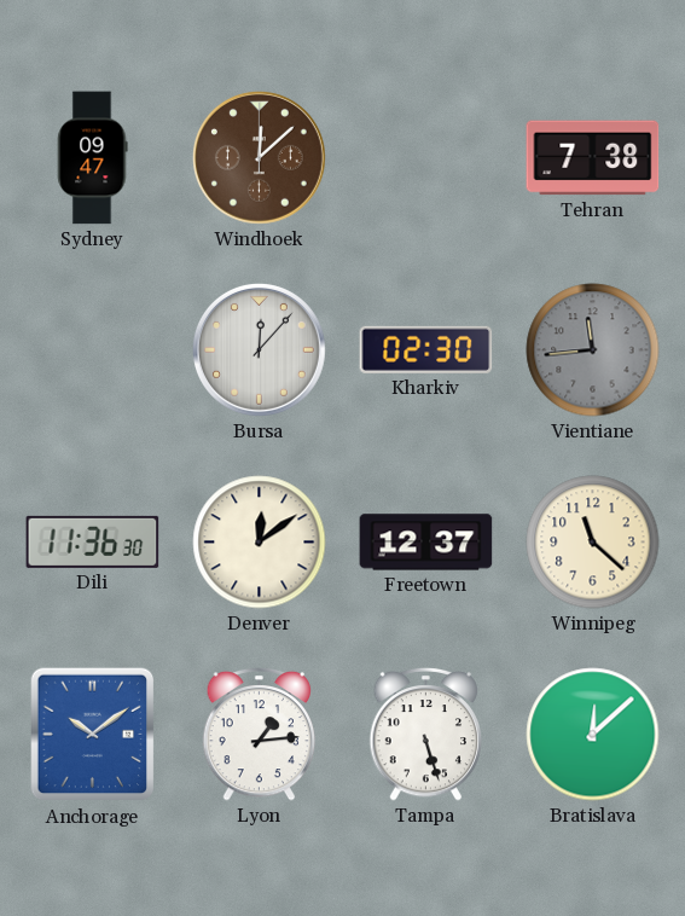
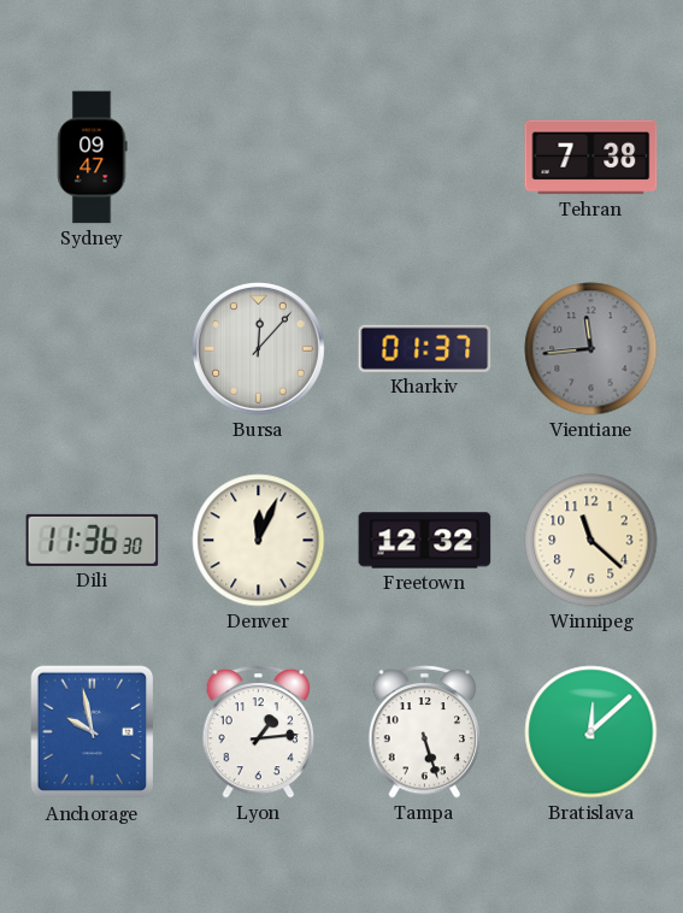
Windhoek: 12:08 -> none (259, 157)
Kharkiv: 02:30 -> 01:37 (425, 348)
Denver: 12:09 -> 12:04 (259, 541)
Freetown: 12:37 -> 12:32 (425, 541)
Anchorage: 10:09 -> 9:58 (93, 732)
